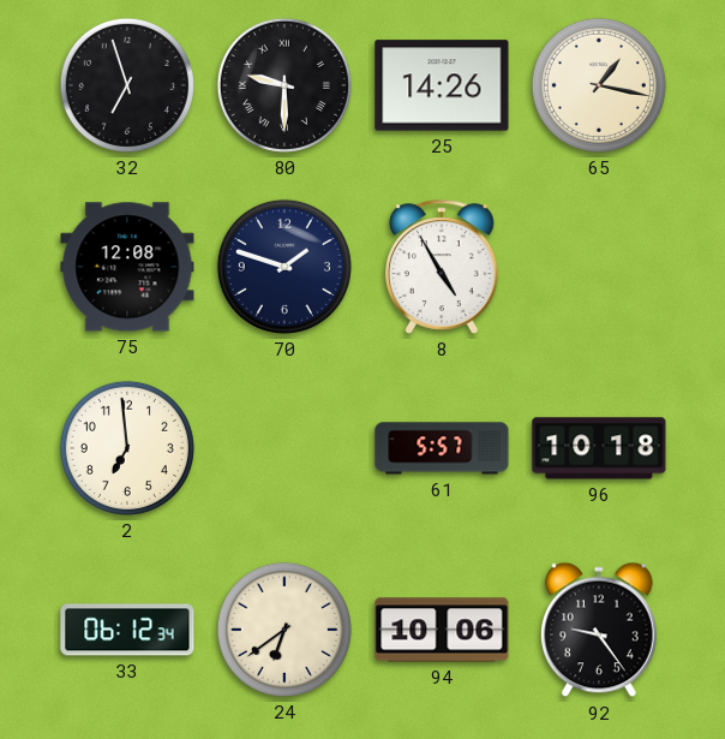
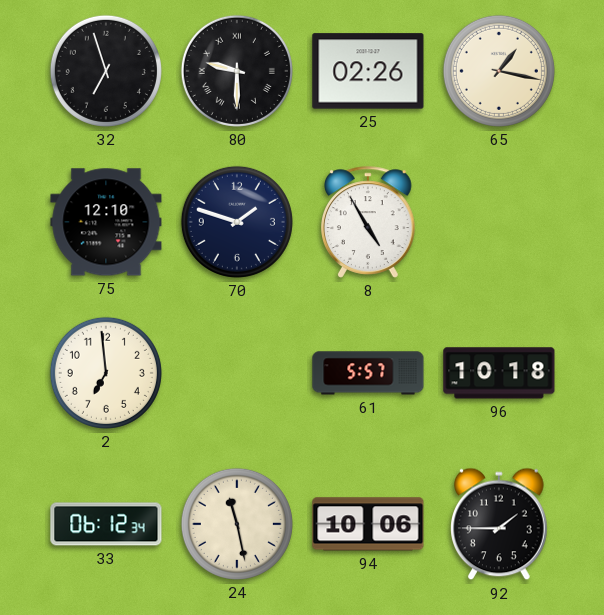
25: 14:26 -> 02:26 (368, 71)
75: 12:08 -> 12:10 (106, 222)
24: 6:39 -> 11:28 (237, 524)
92: 9:24 -> 1:45 (500, 524)
